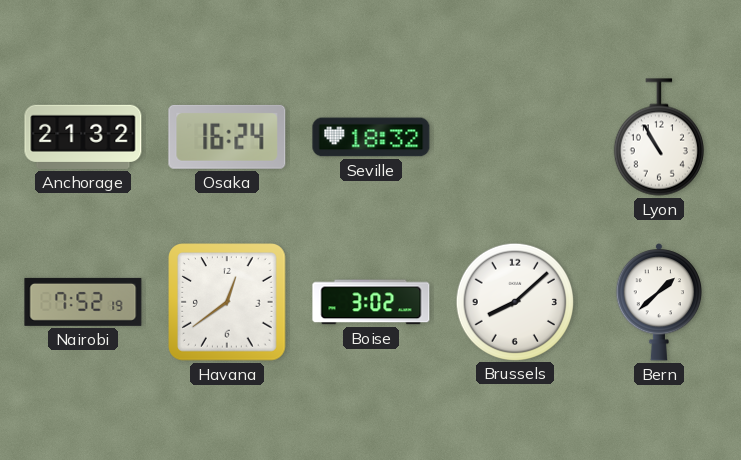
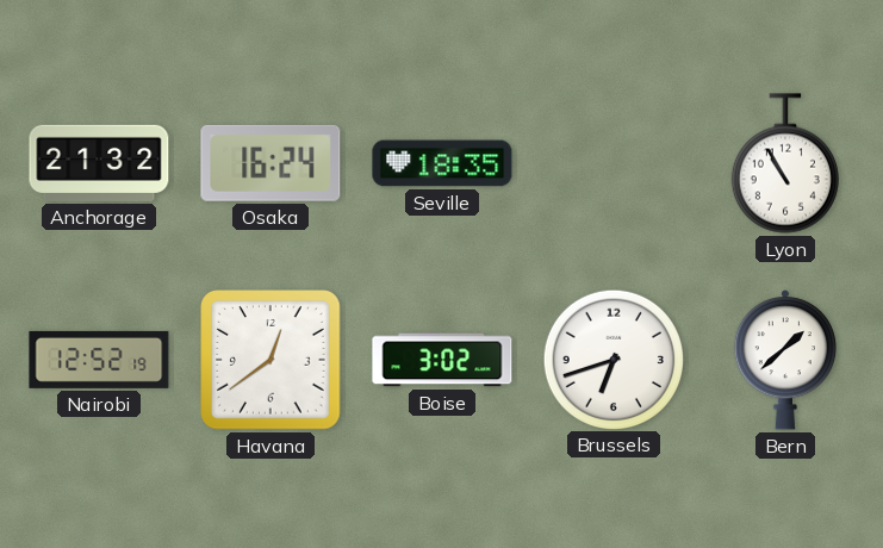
Seville: 18:32 -> 18:35 (442, 163)
Nairobi: 7:52 -> 12:52 (99, 360)
Brussels: 8:08 -> 6:42 (612, 359)
